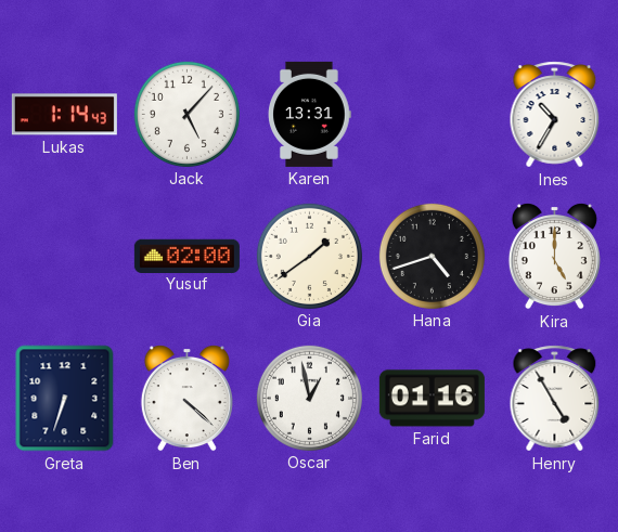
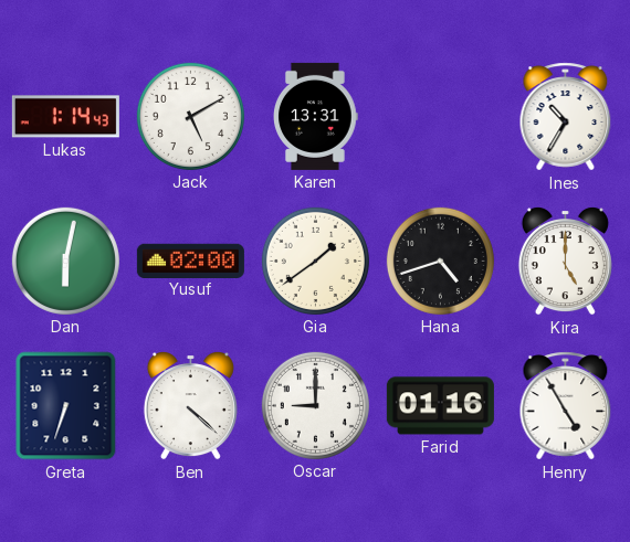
Jack: 5:07 -> 5:10 (190, 116)
Dan: none -> 6:02 (65, 261)
Oscar: 12:58 -> 9:00 (315, 405)
